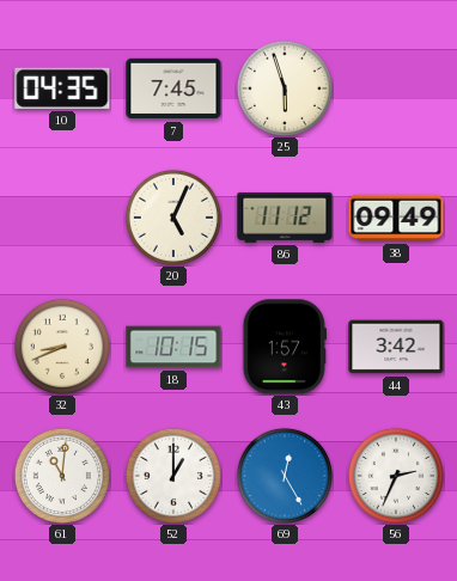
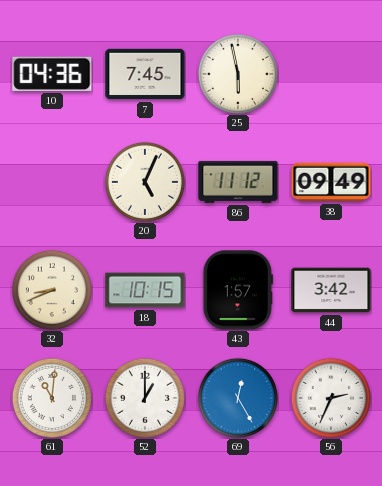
10: 04:35 -> 04:36 (52, 74)
25: 5:57 -> 5:58 (238, 74)
